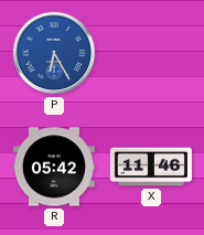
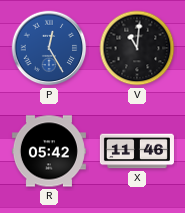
P: 6:25 -> 12:25 (49, 48)
V: none -> 11:01 (137, 48)
